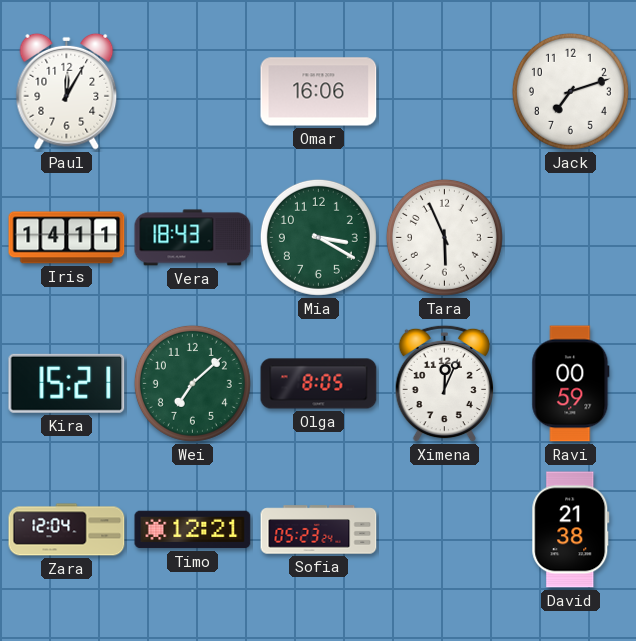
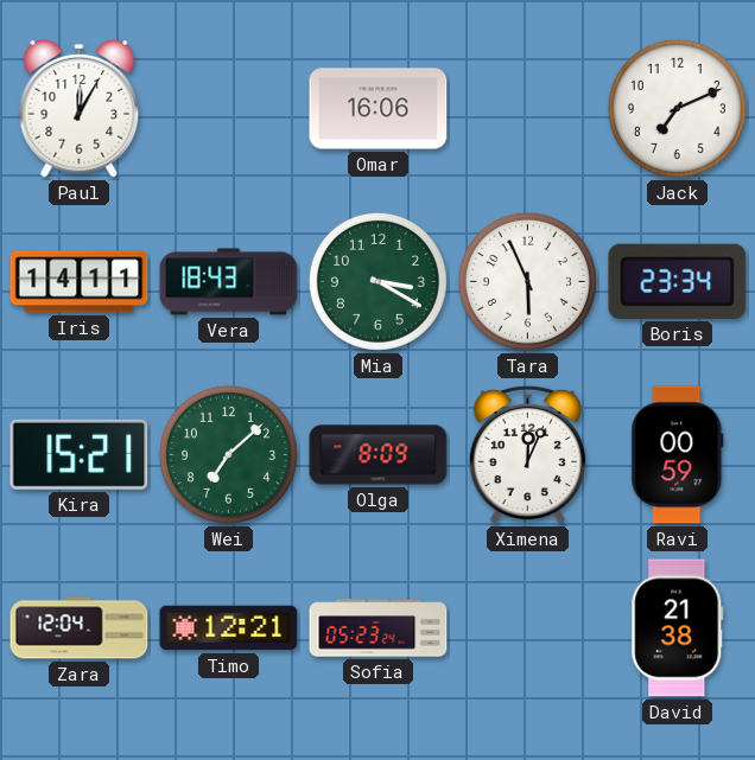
Jack: 7:12 -> 7:11 (677, 108)
Boris: none -> 23:34 (678, 281)
Olga: 8:05 -> 8:09 (379, 455)
